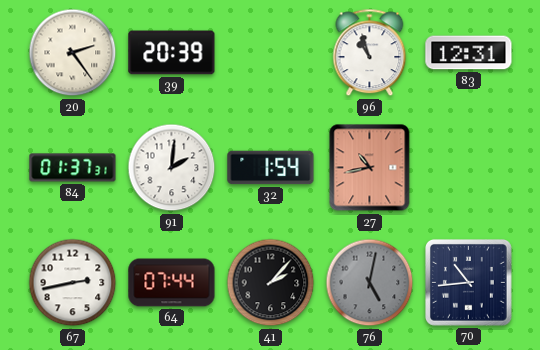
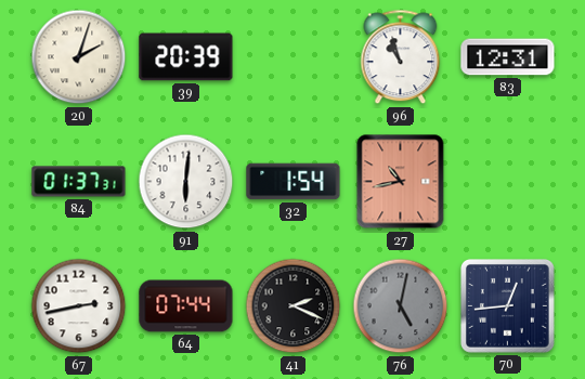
20: 2:24 -> 2:03 (79, 57)
91: 2:01 -> 6:01 (186, 182)
41: 2:07 -> 2:19 (294, 306)
70: 10:44 -> 12:44 (508, 306)
